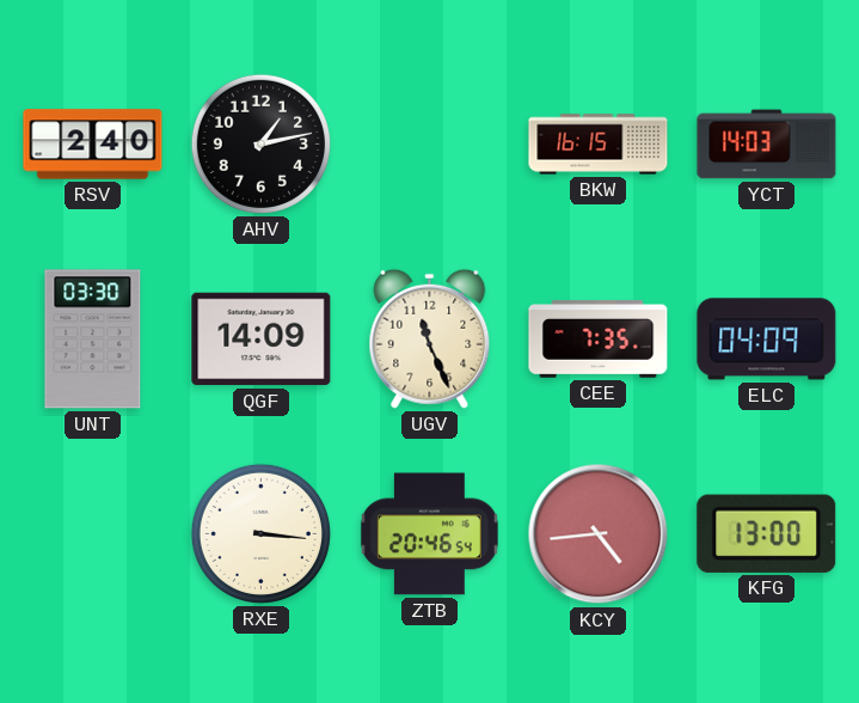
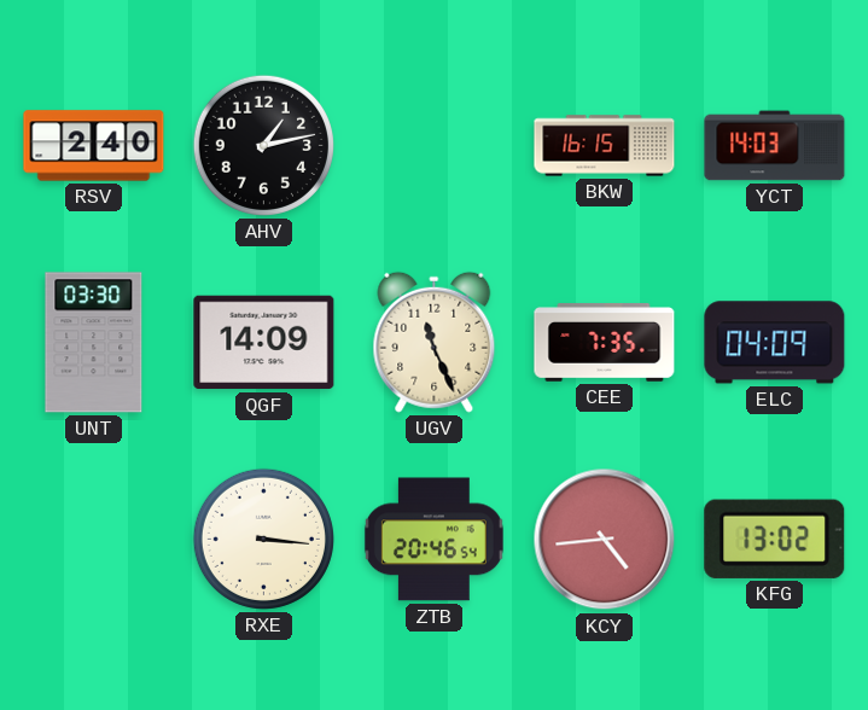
KFG: 13:00 -> 13:02 (775, 539)
